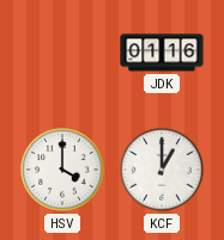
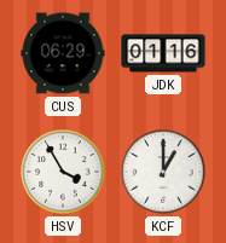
CUS: none -> 06:29 (63, 53)
HSV: 4:00 -> 3:55 (63, 172)
